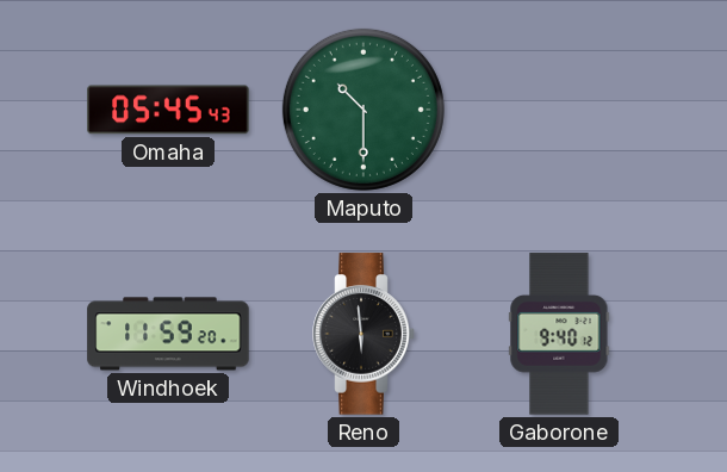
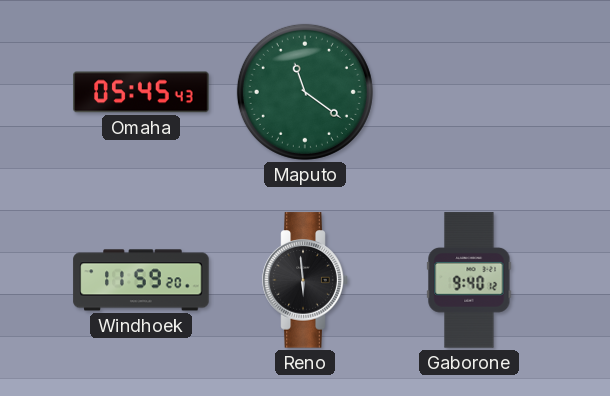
Maputo: 10:30 -> 11:21 (305, 92)
